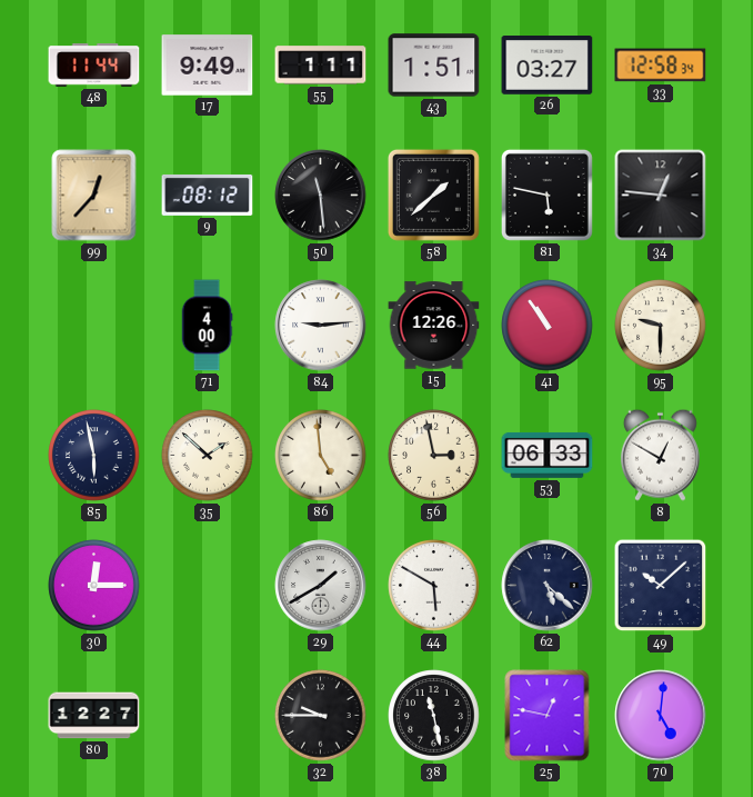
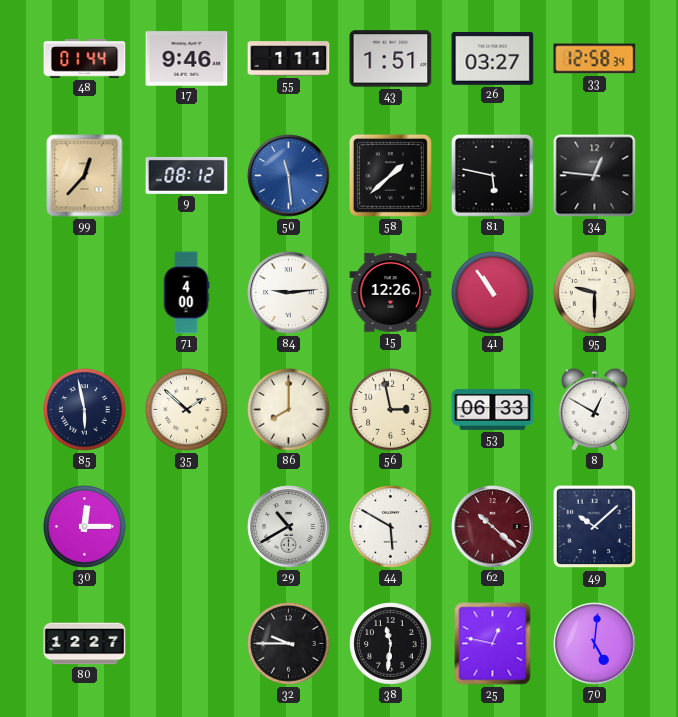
48: 11:44 -> 01:44 (85, 59)
17: 9:49 -> 9:46 (187, 59)
50 dial: black -> blue (289, 176)
86: 4:59 -> 8:00 (289, 410)
29: 1:40 -> 10:40 (289, 527)
62: 5:22 -> 10:22 (493, 527)
62 dial: navy -> burgundy (493, 527)
38: 11:28 -> 11:31 (391, 644)
